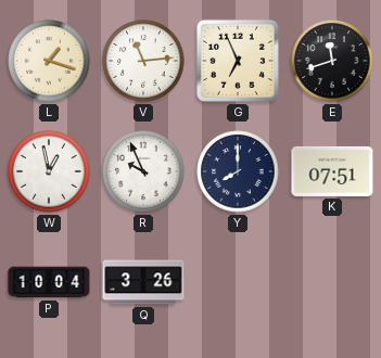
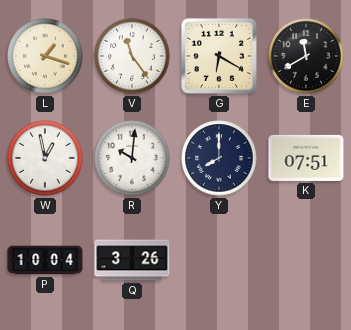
V: 11:14 -> 11:24 (132, 56)
G: 6:56 -> 6:20 (219, 56)
E: 11:42 -> 11:40 (306, 56)
R: 9:56 -> 10:01 (132, 158)
